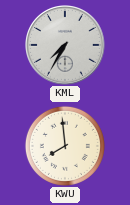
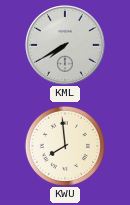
KML: 7:35 -> 7:40 (66, 46)
